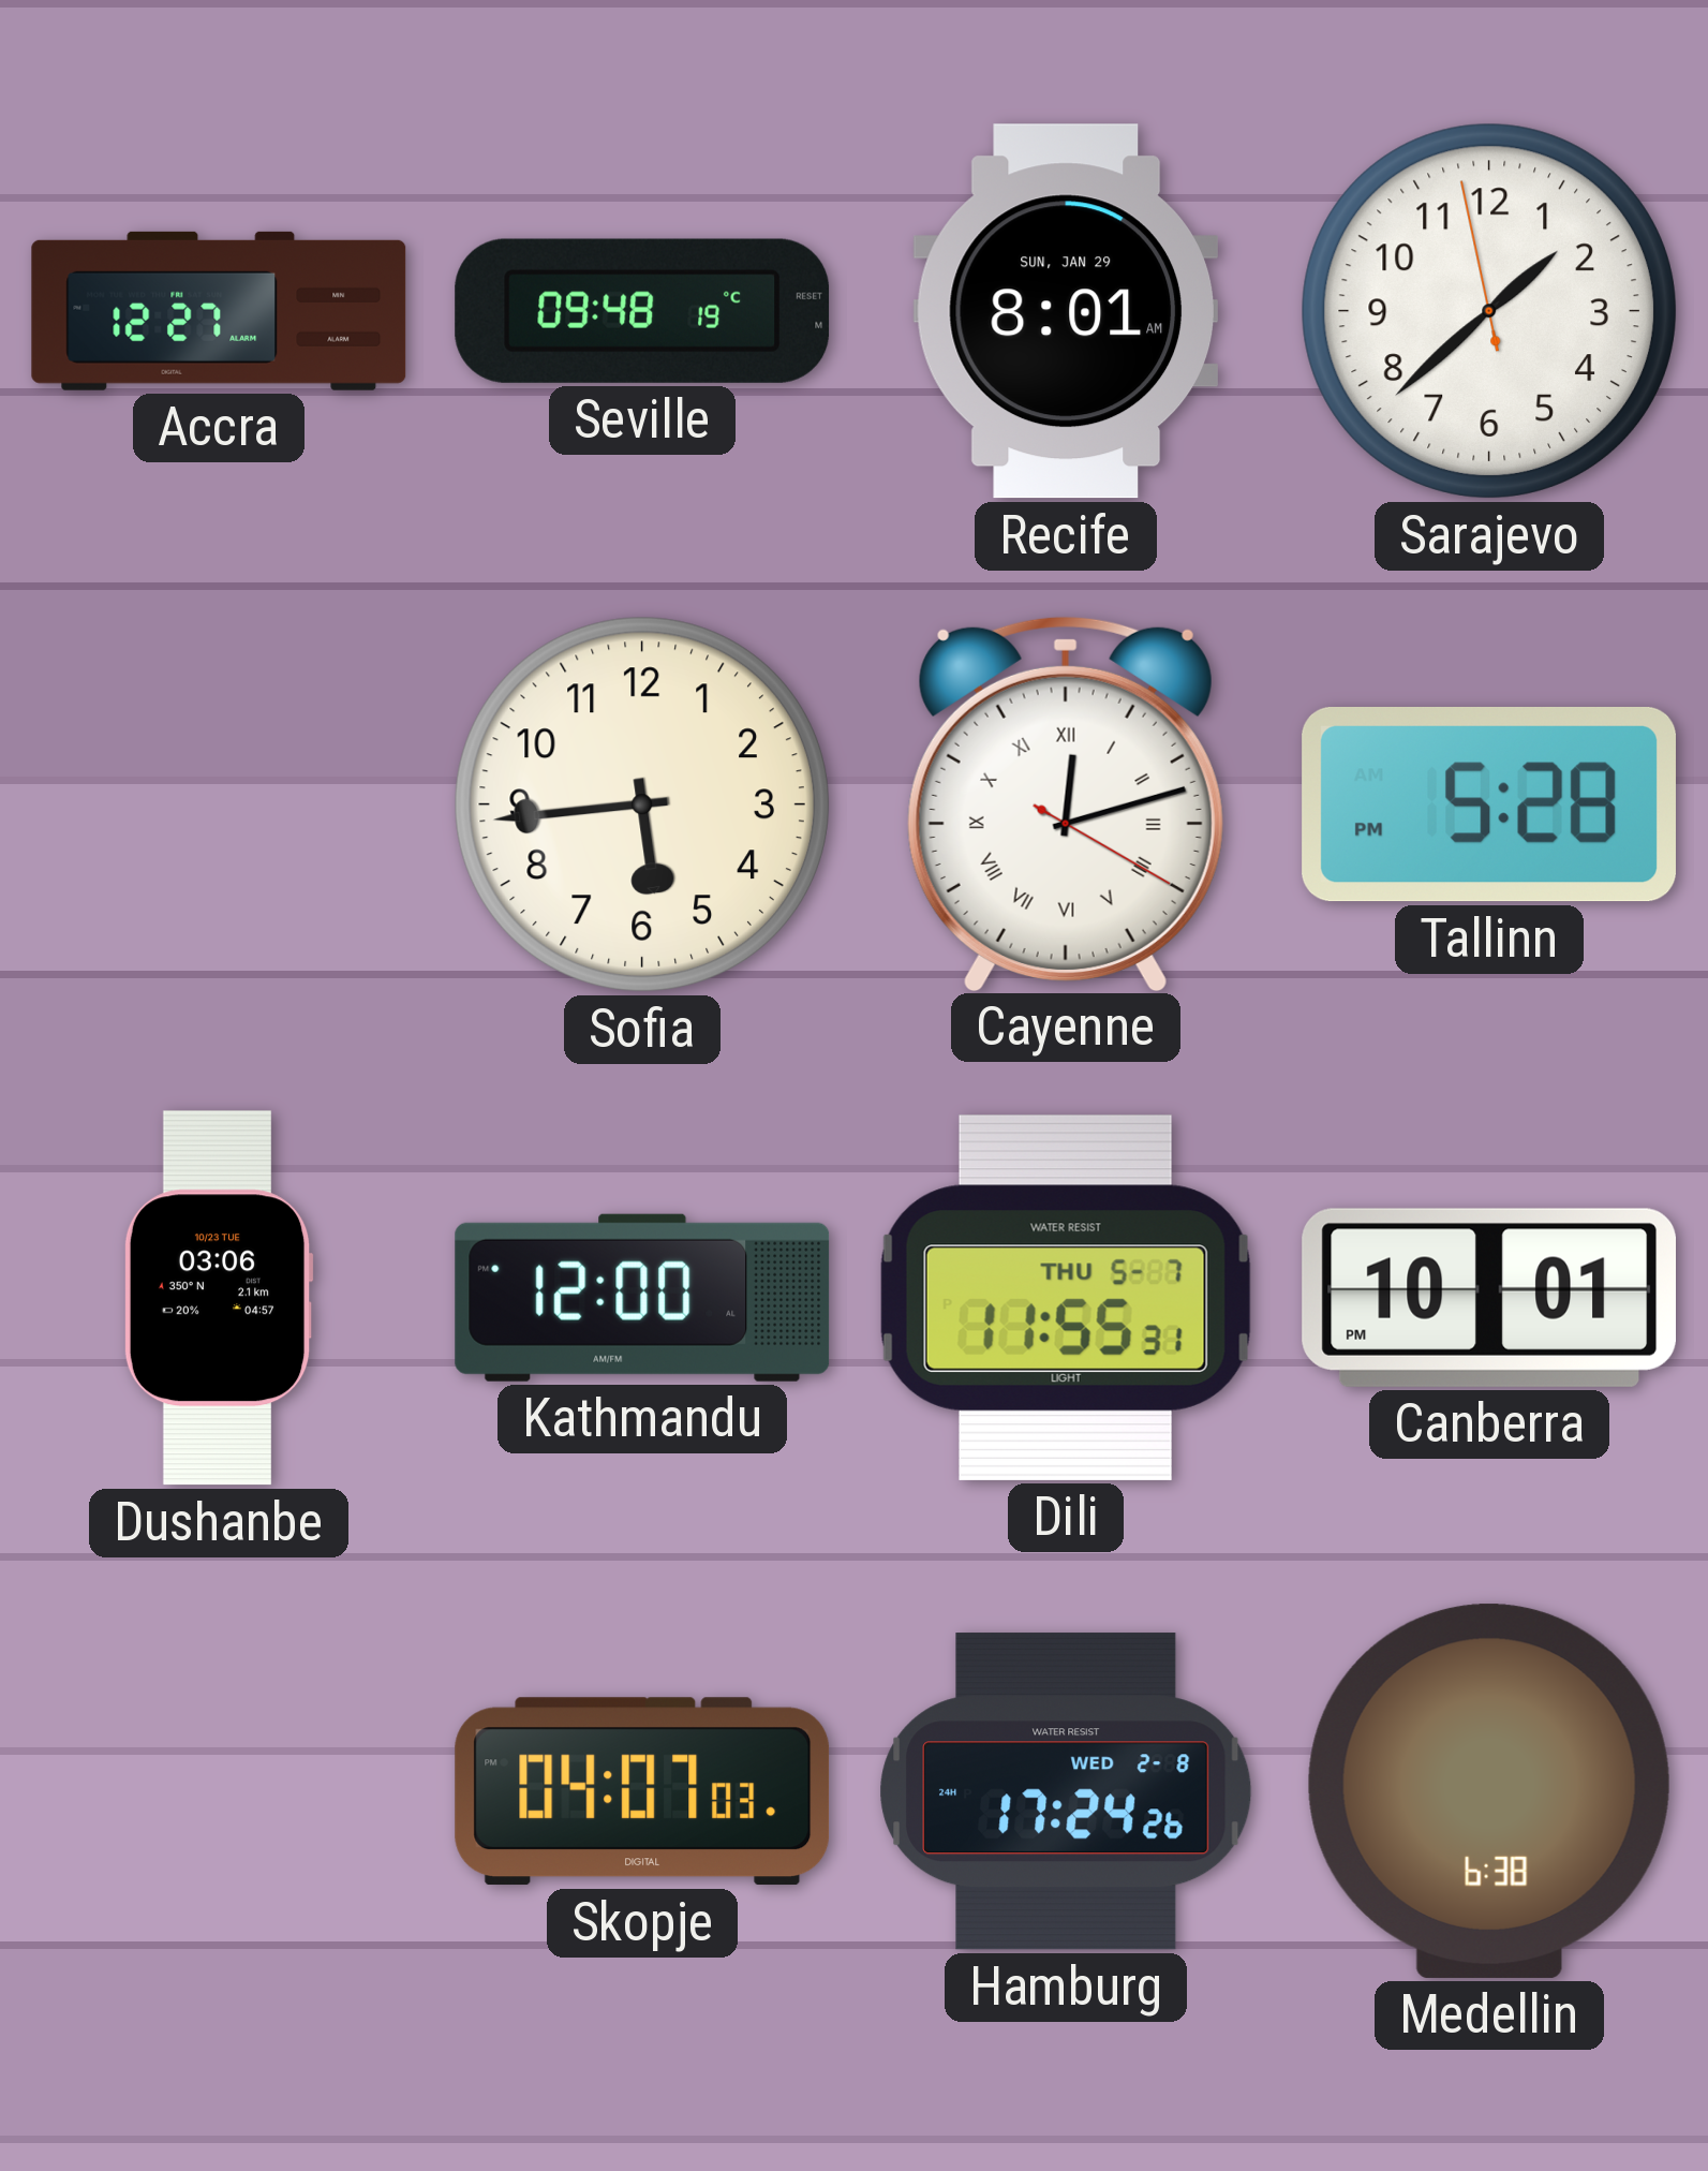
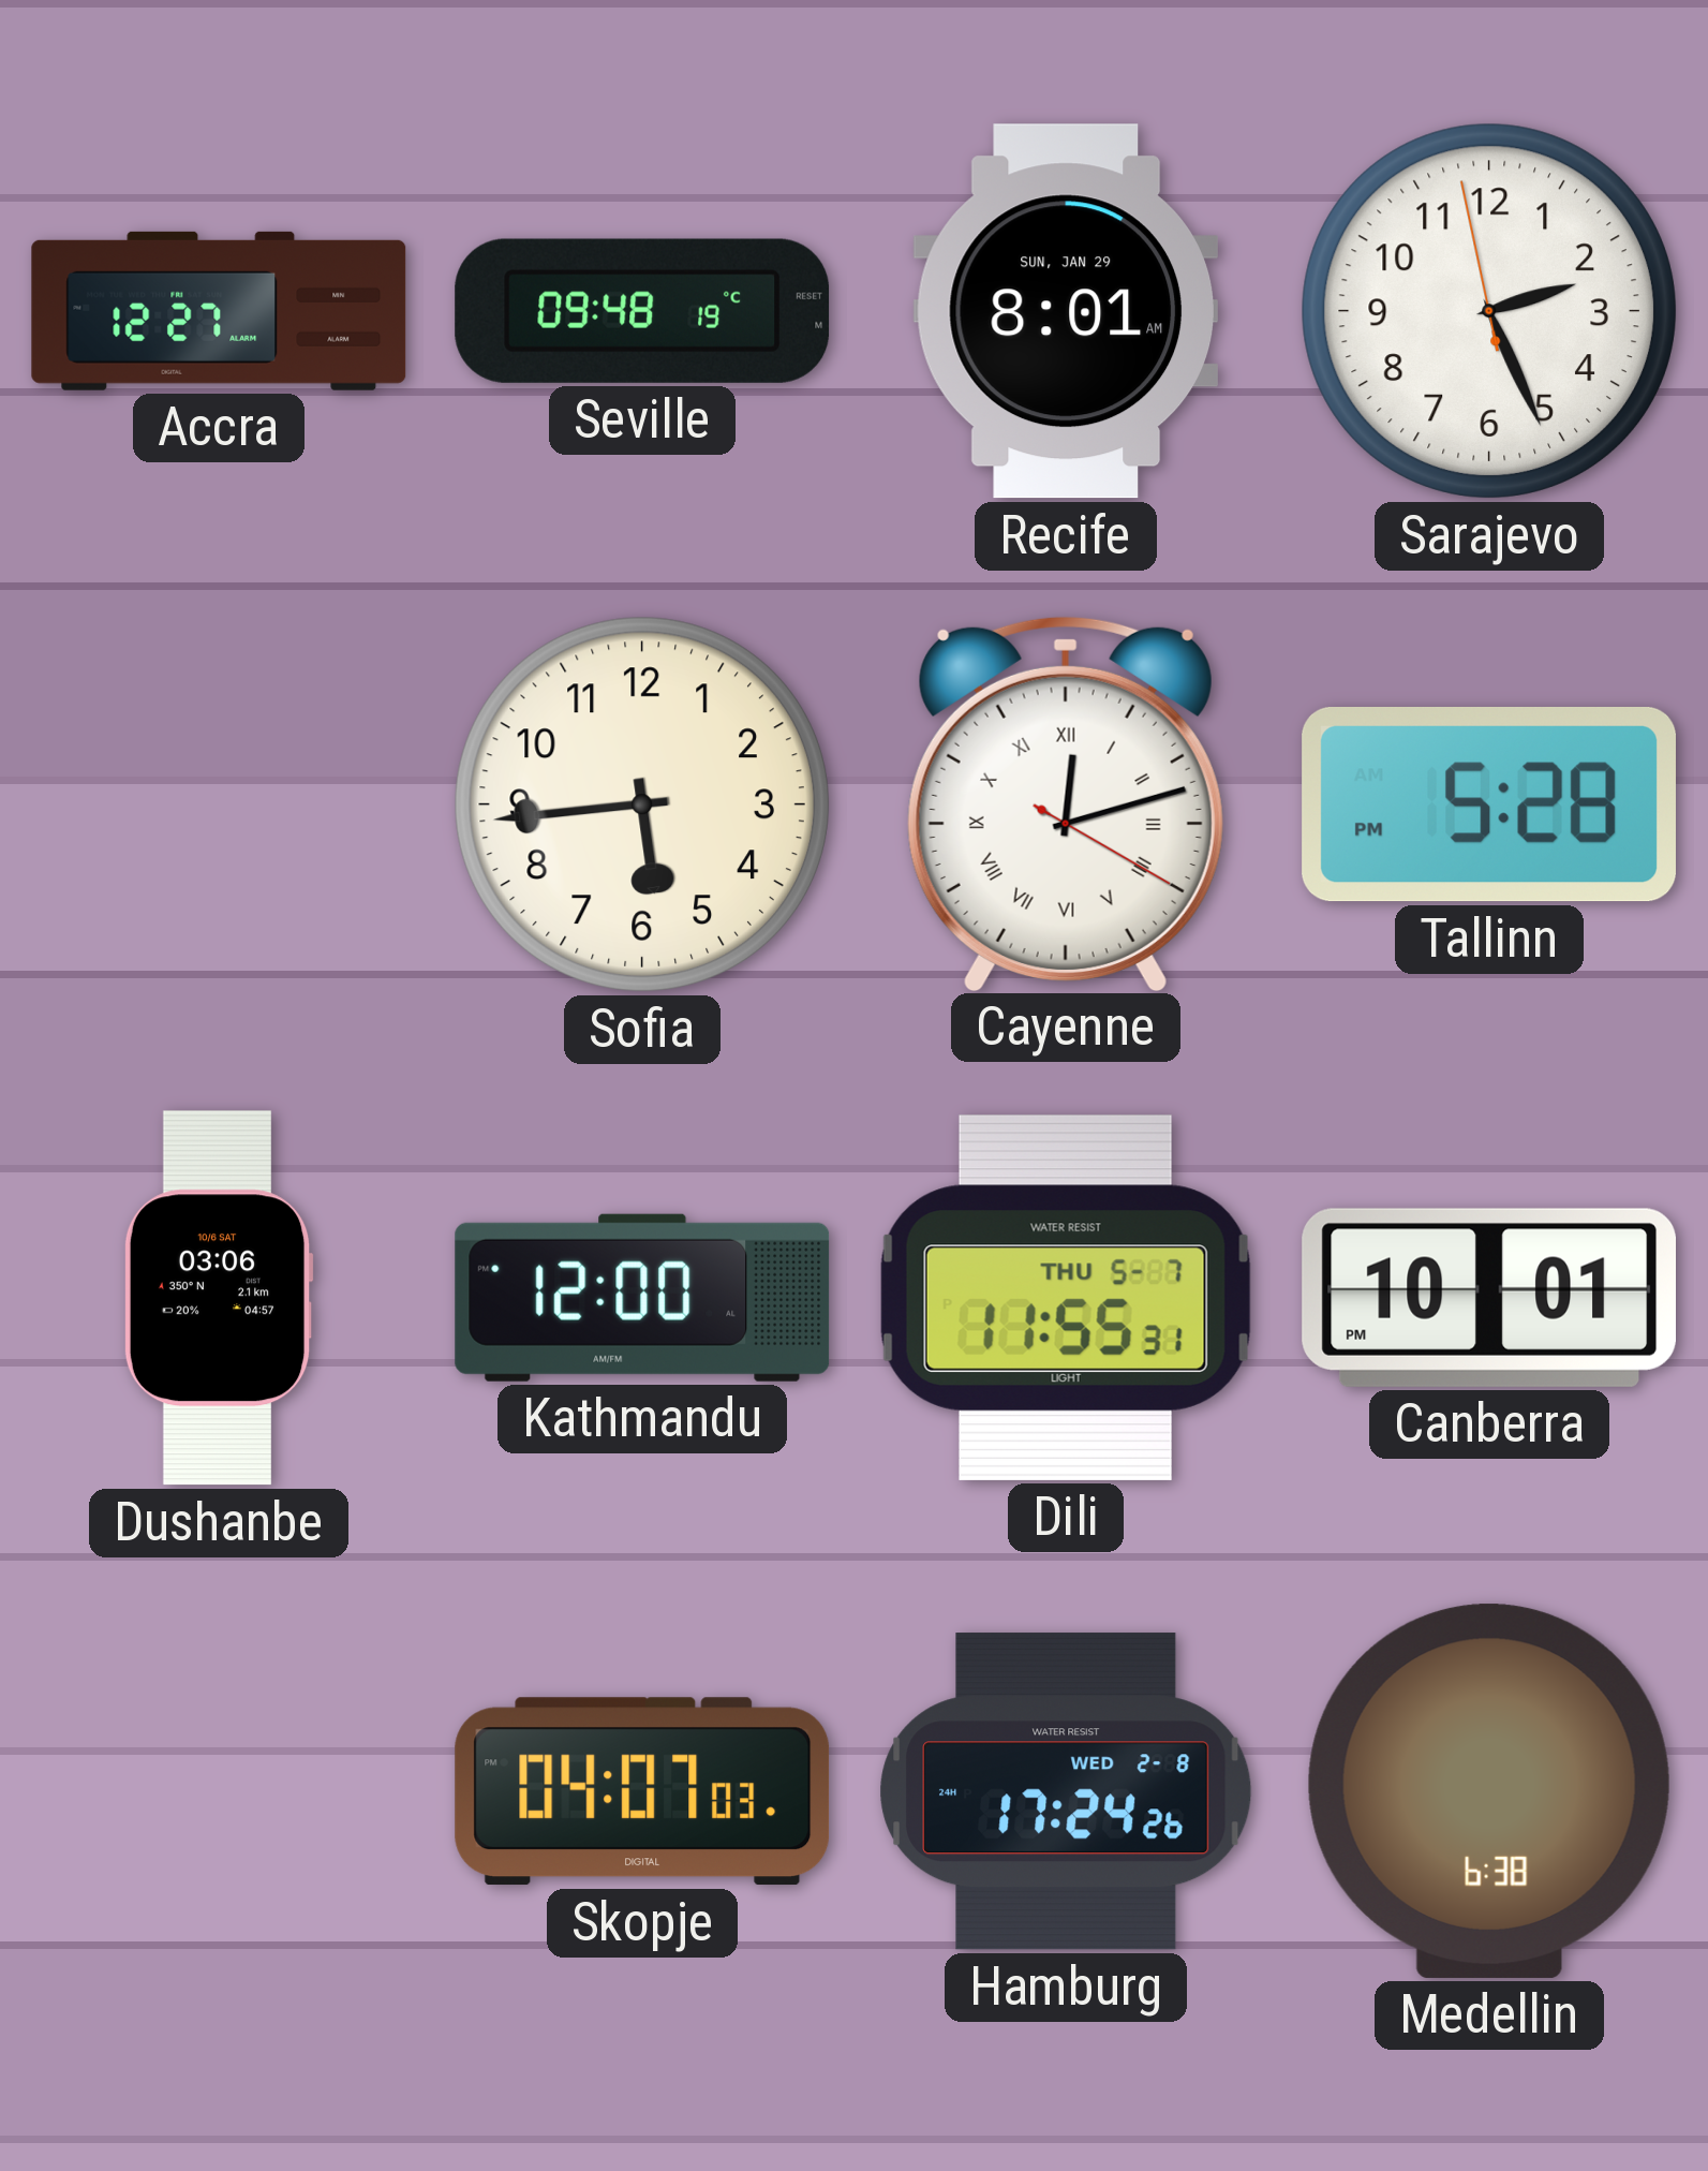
Sarajevo: 1:37 -> 2:25 (1489, 311)
Dushanbe date: 10/23 TUE -> 10/6 SAT (219, 1298)
